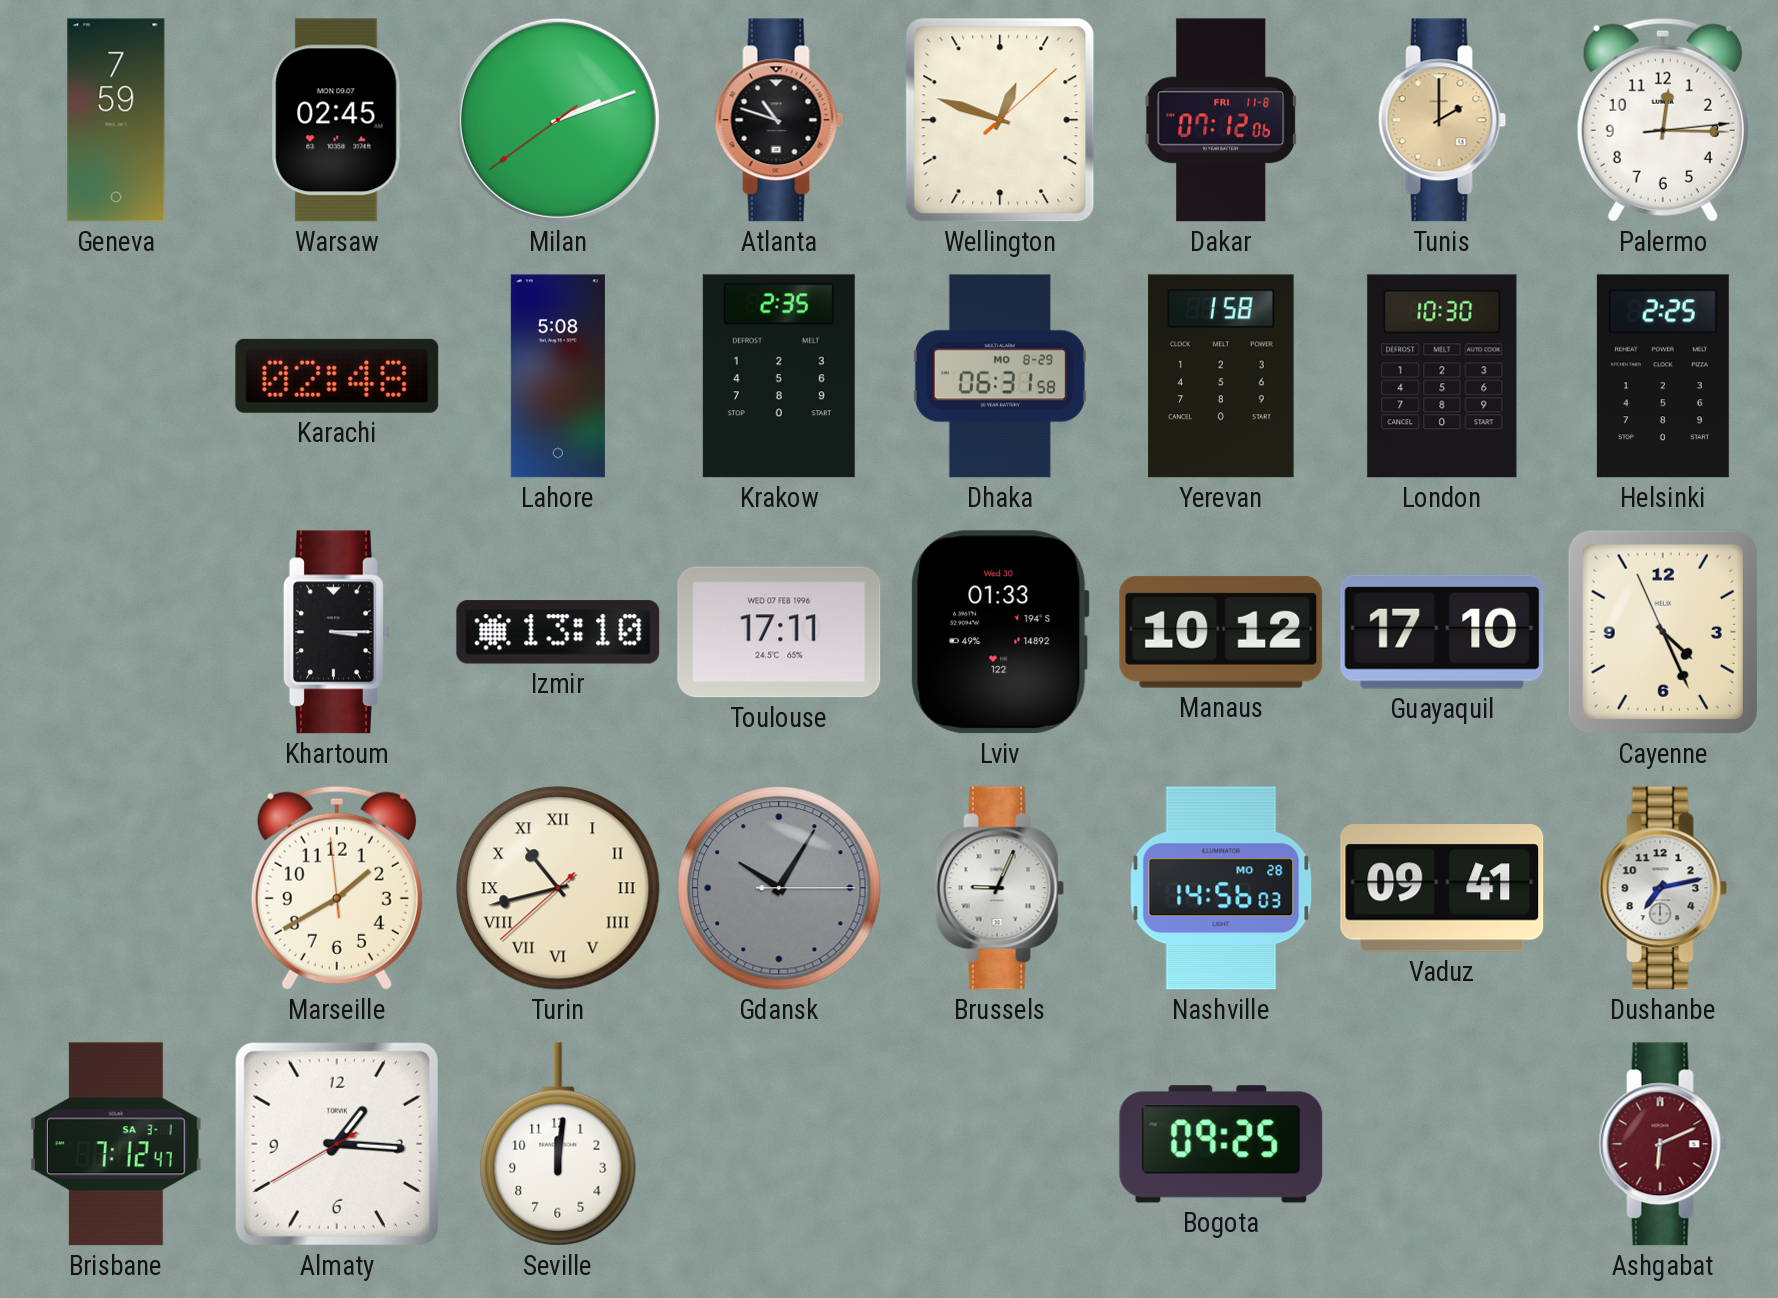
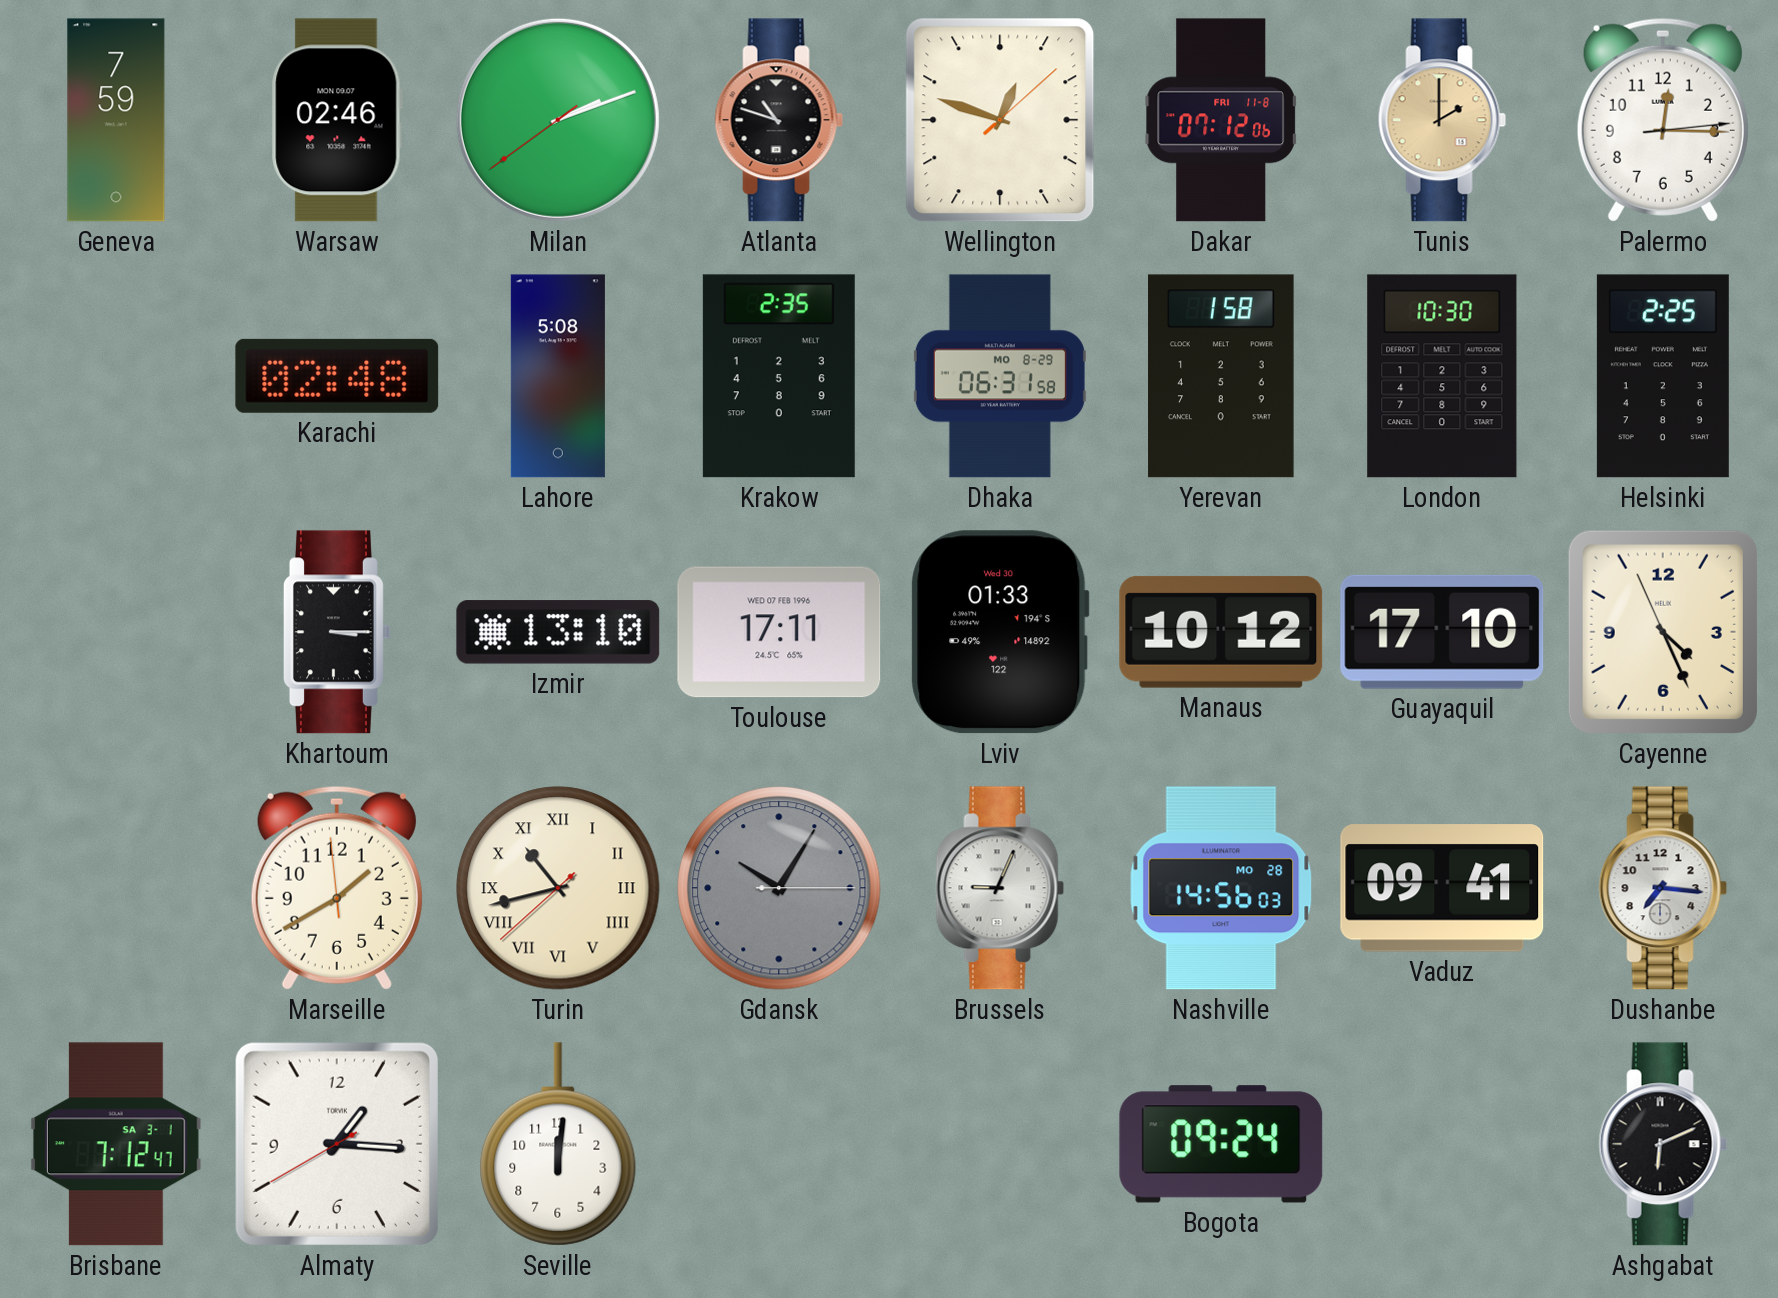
Warsaw: 02:45 -> 02:46 (337, 120)
Dushanbe: 7:13 -> 7:16 (1663, 888)
Bogota: 09:25 -> 09:24 (1221, 1144)
Ashgabat dial: burgundy -> black (1663, 1144)
